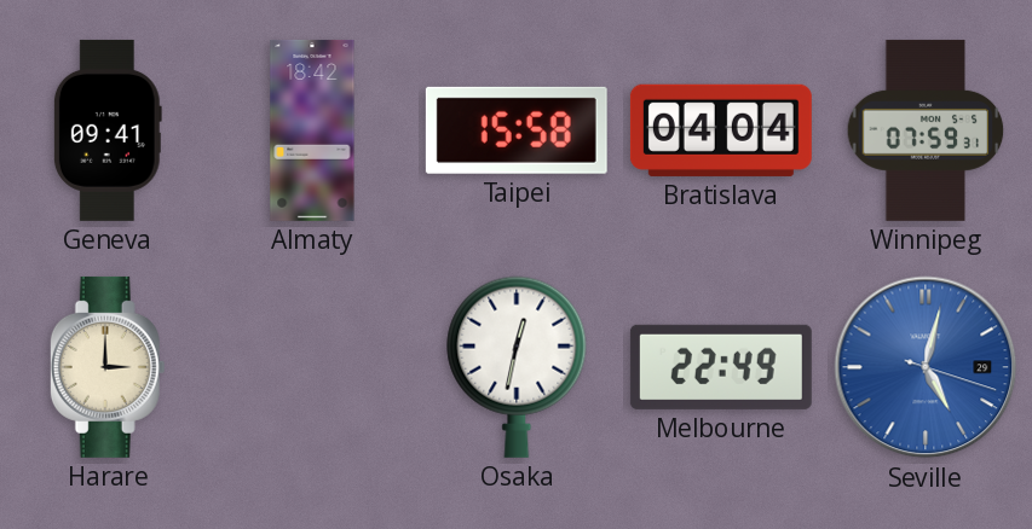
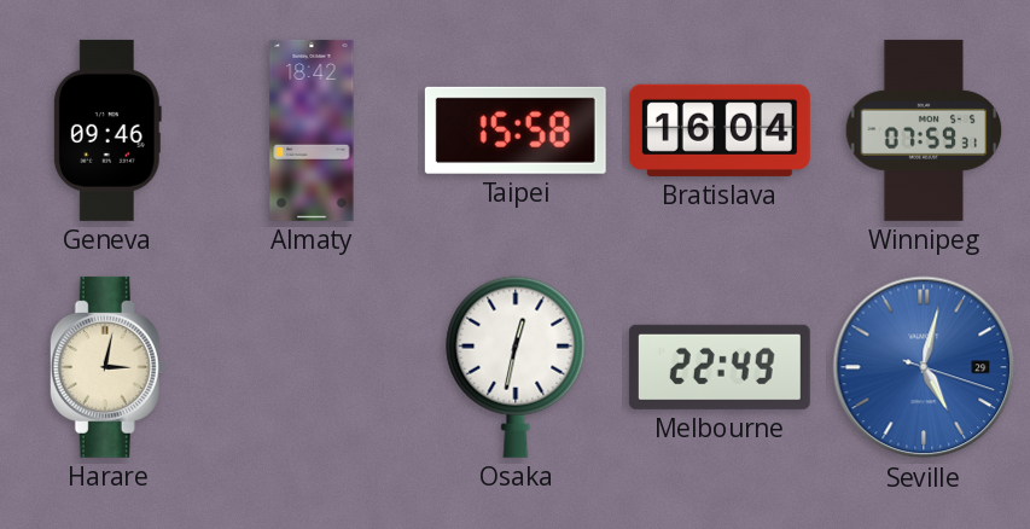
Geneva: 09:41 -> 09:46 (107, 130)
Bratislava: 04:04 -> 16:04 (720, 130)
Harare: 3:00 -> 3:02 (107, 367)
